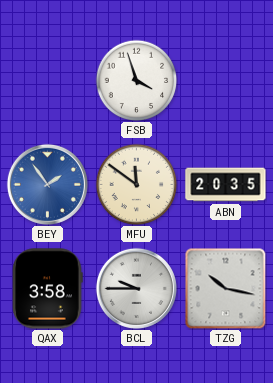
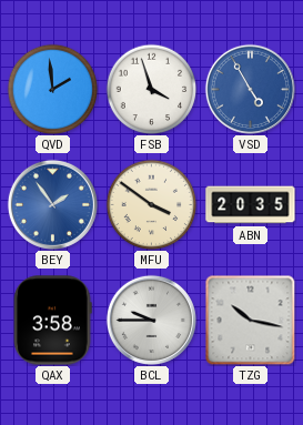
QVD: none -> 1:59 (52, 89)
VSD: none -> 4:55 (250, 89)
MFU: 11:51 -> 3:51 (151, 204)
